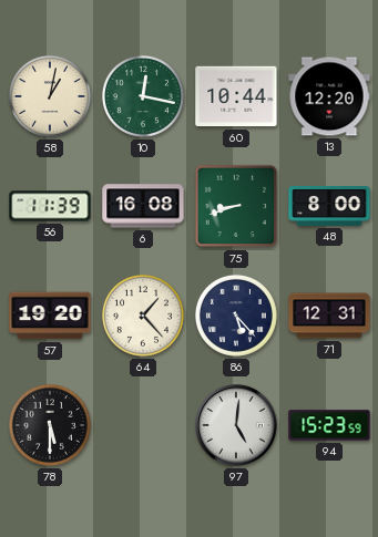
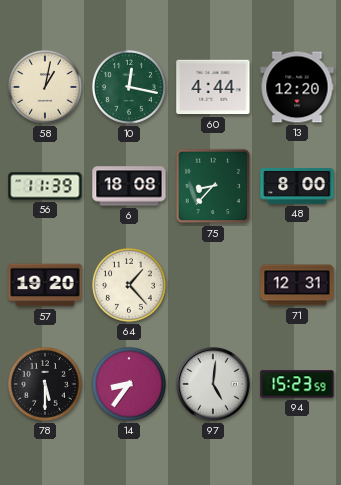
60: 10:44 -> 4:44 (213, 87)
6: 16:08 -> 18:08 (129, 186)
75: 8:42 -> 8:37 (213, 186)
86: 5:23 -> none (236, 316)
14: none -> 8:36 (129, 384)
